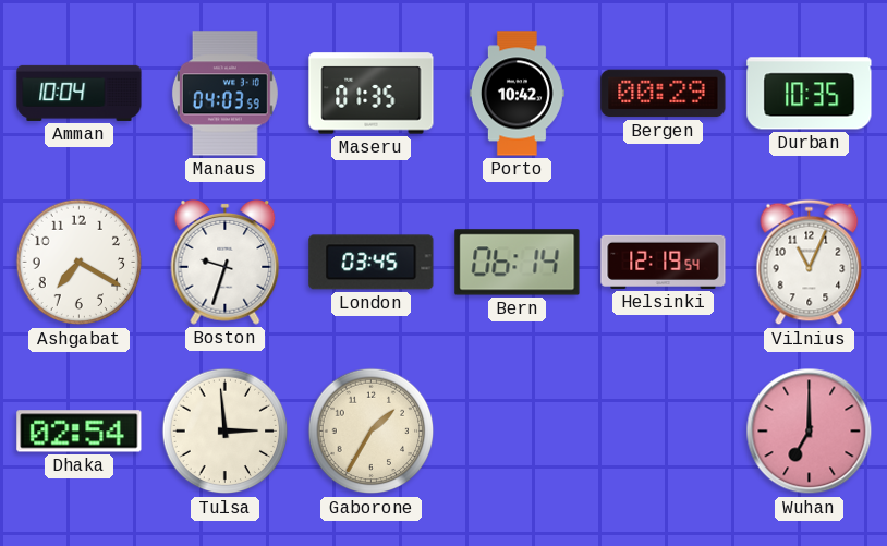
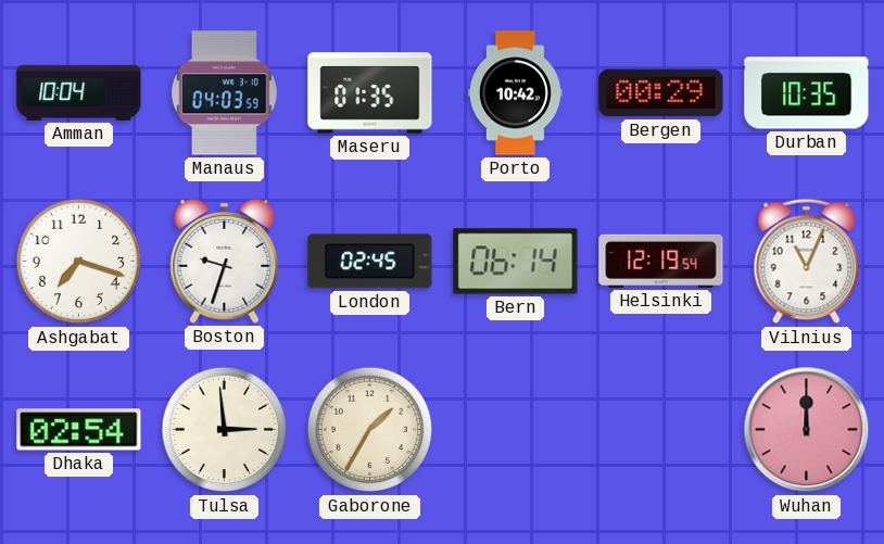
Ashgabat: 7:20 -> 7:18 (79, 262)
London: 03:45 -> 02:45 (370, 262)
Wuhan: 7:00 -> 12:00 (807, 430)
